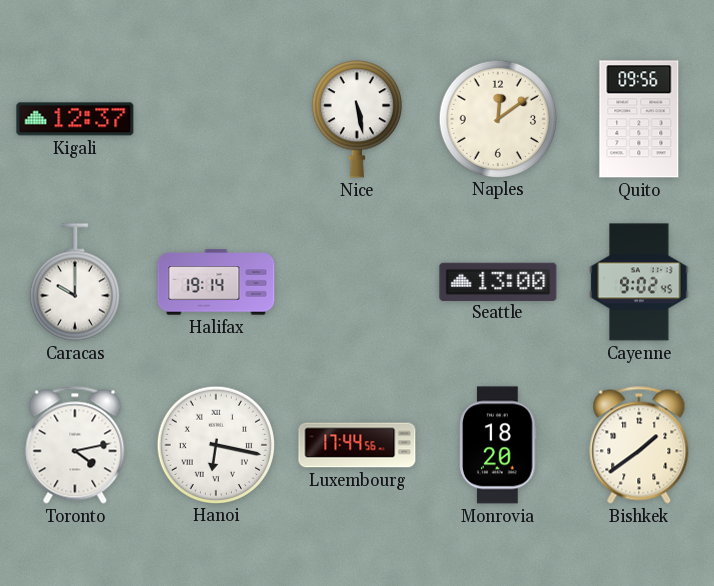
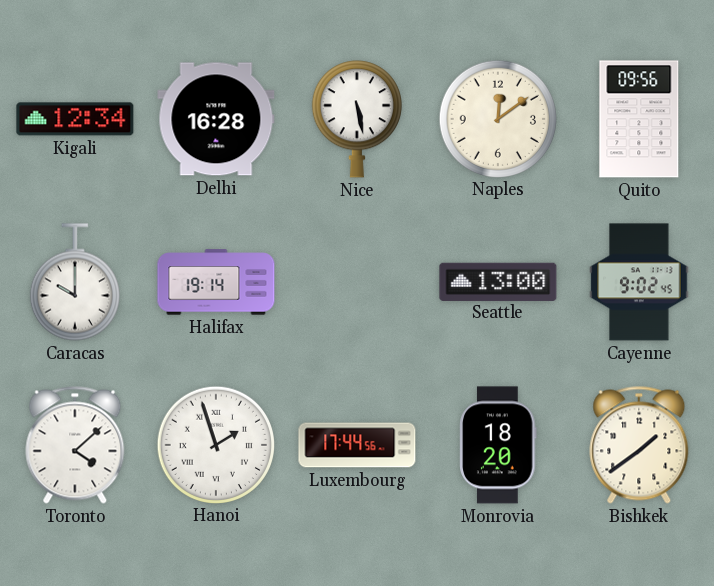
Kigali: 12:37 -> 12:34 (75, 119)
Delhi: none -> 16:28 (216, 119)
Toronto: 4:13 -> 4:08 (75, 445)
Hanoi: 6:17 -> 1:57 (215, 444)
